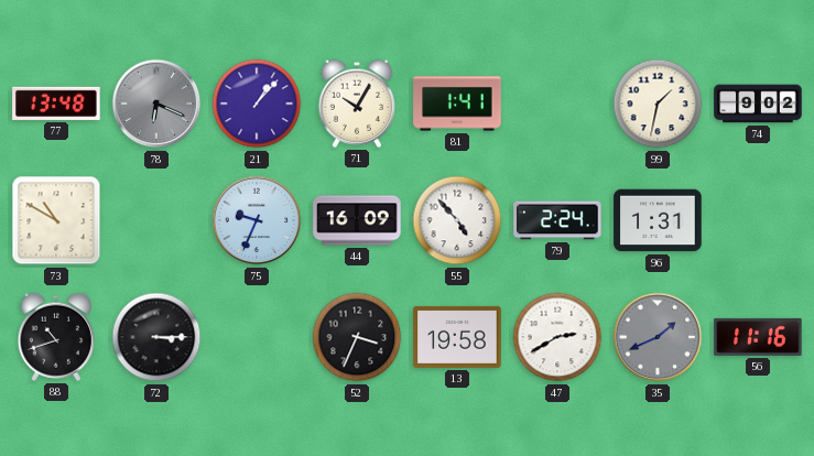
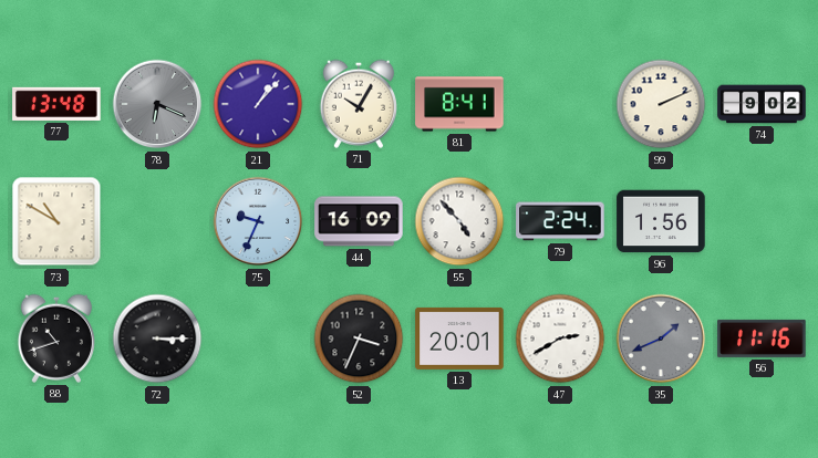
81: 1:41 -> 8:41 (459, 104)
99: 1:32 -> 2:11 (661, 104)
96: 1:31 -> 1:56 (661, 221)
13: 19:58 -> 20:01 (459, 339)
